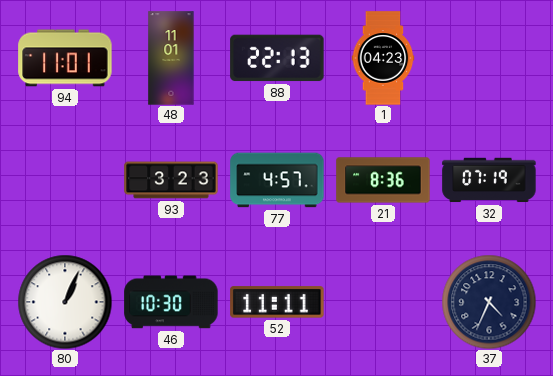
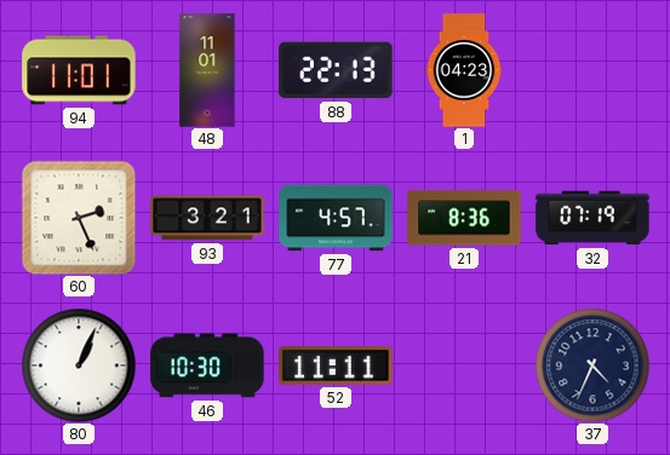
60: none -> 2:26 (79, 218)
93: 3:23 -> 3:21 (207, 218)
